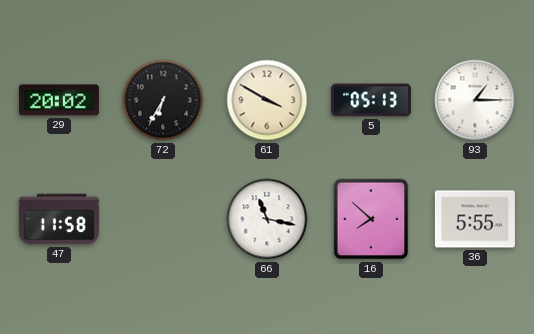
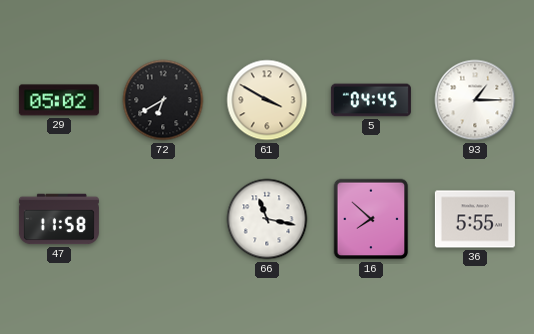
29: 20:02 -> 05:02 (59, 100)
72: 6:35 -> 6:40 (163, 100)
5: 05:13 -> 04:45 (371, 100)
